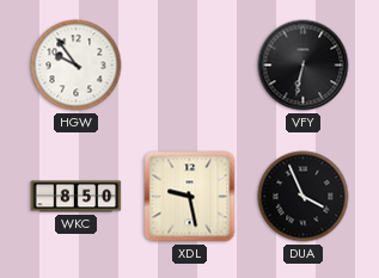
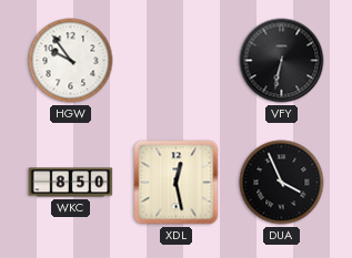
XDL: 9:28 -> 12:28 (177, 183)
